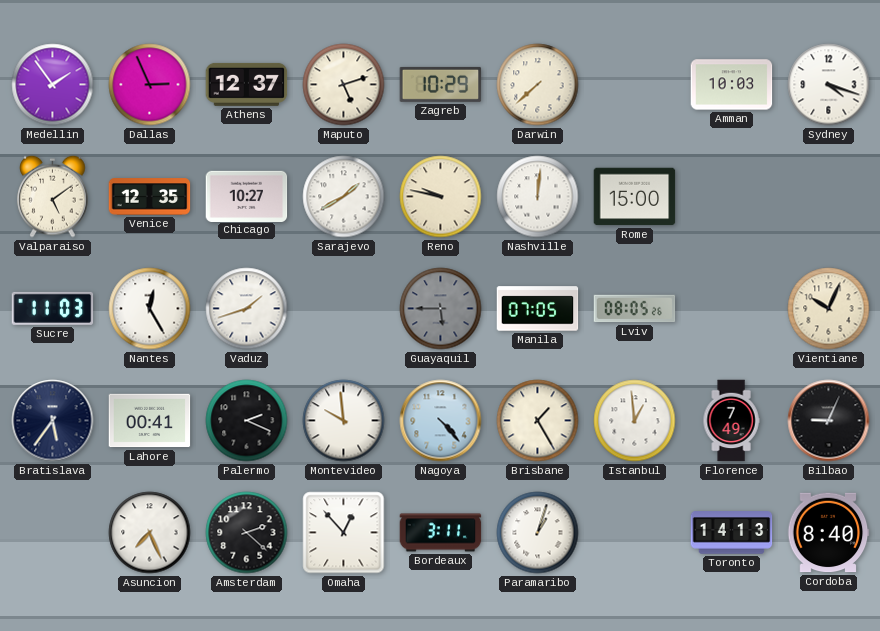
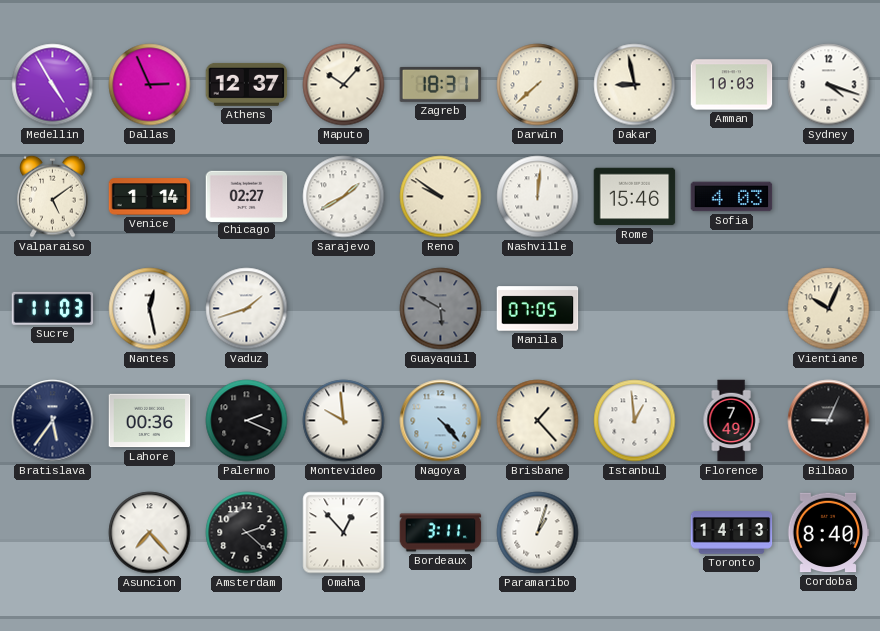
Medellin: 1:54 -> 4:55 (53, 85)
Maputo: 5:12 -> 10:07 (344, 85)
Zagreb: 10:29 -> 18:31 (441, 84)
Dakar: none -> 8:58 (635, 85)
Venice: 12:35 -> 1:14 (150, 197)
Chicago: 10:27 -> 02:27 (247, 196)
Reno: 9:47 -> 9:51 (441, 197)
Rome: 15:00 -> 15:46 (635, 197)
Sofia: none -> 4:03 (732, 197)
Nantes: 12:25 -> 12:28 (150, 309)
Guayaquil: 5:45 -> 5:50 (441, 309)
Lviv: 08:05 -> none (635, 309)
Lahore: 00:41 -> 00:36 (150, 421)
Brisbane: 1:25 -> 1:23 (538, 421)
Asuncion: 7:26 -> 7:23 (150, 533)
